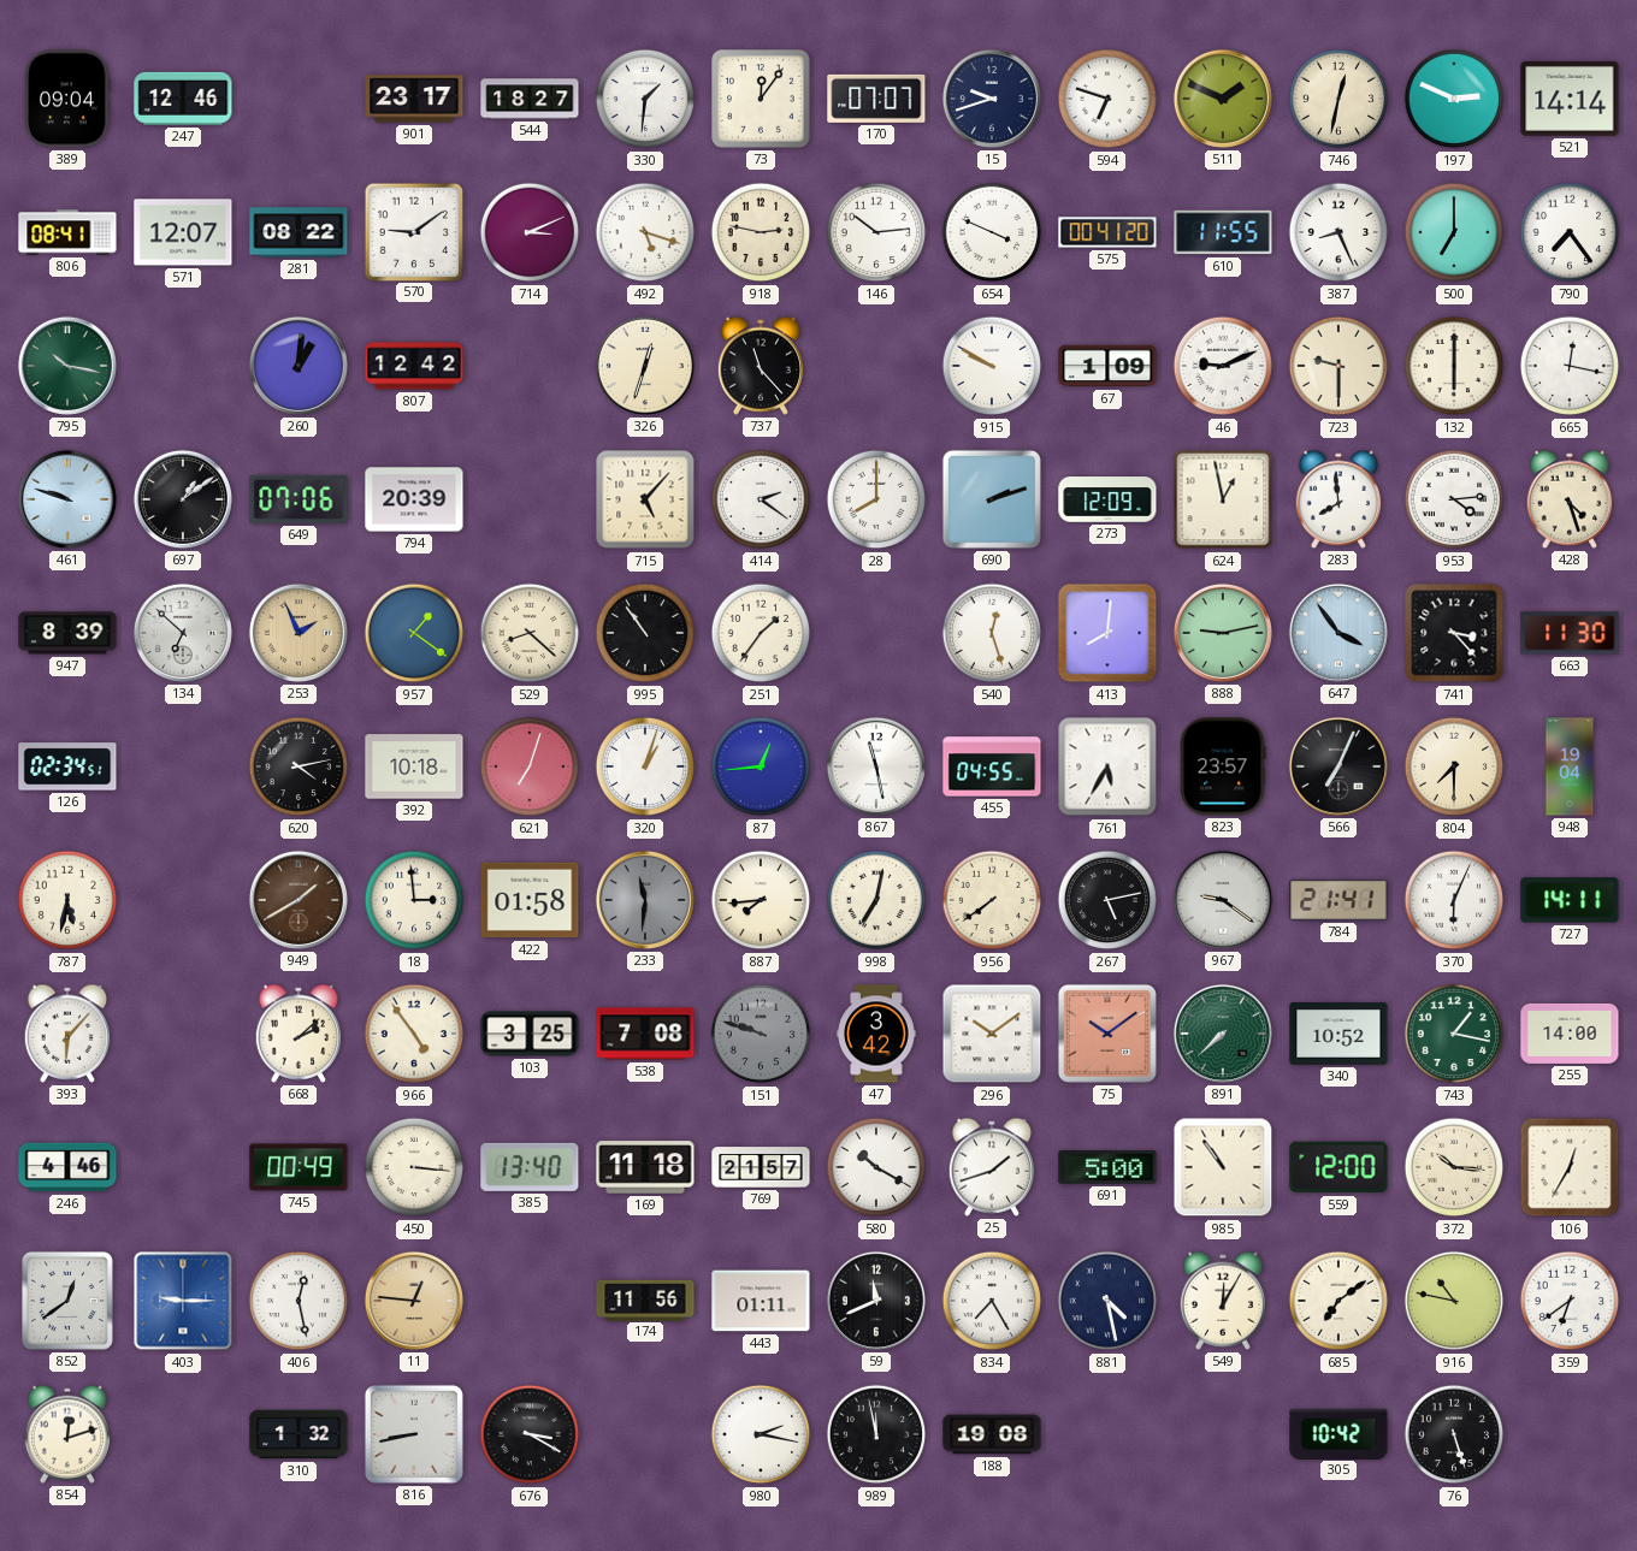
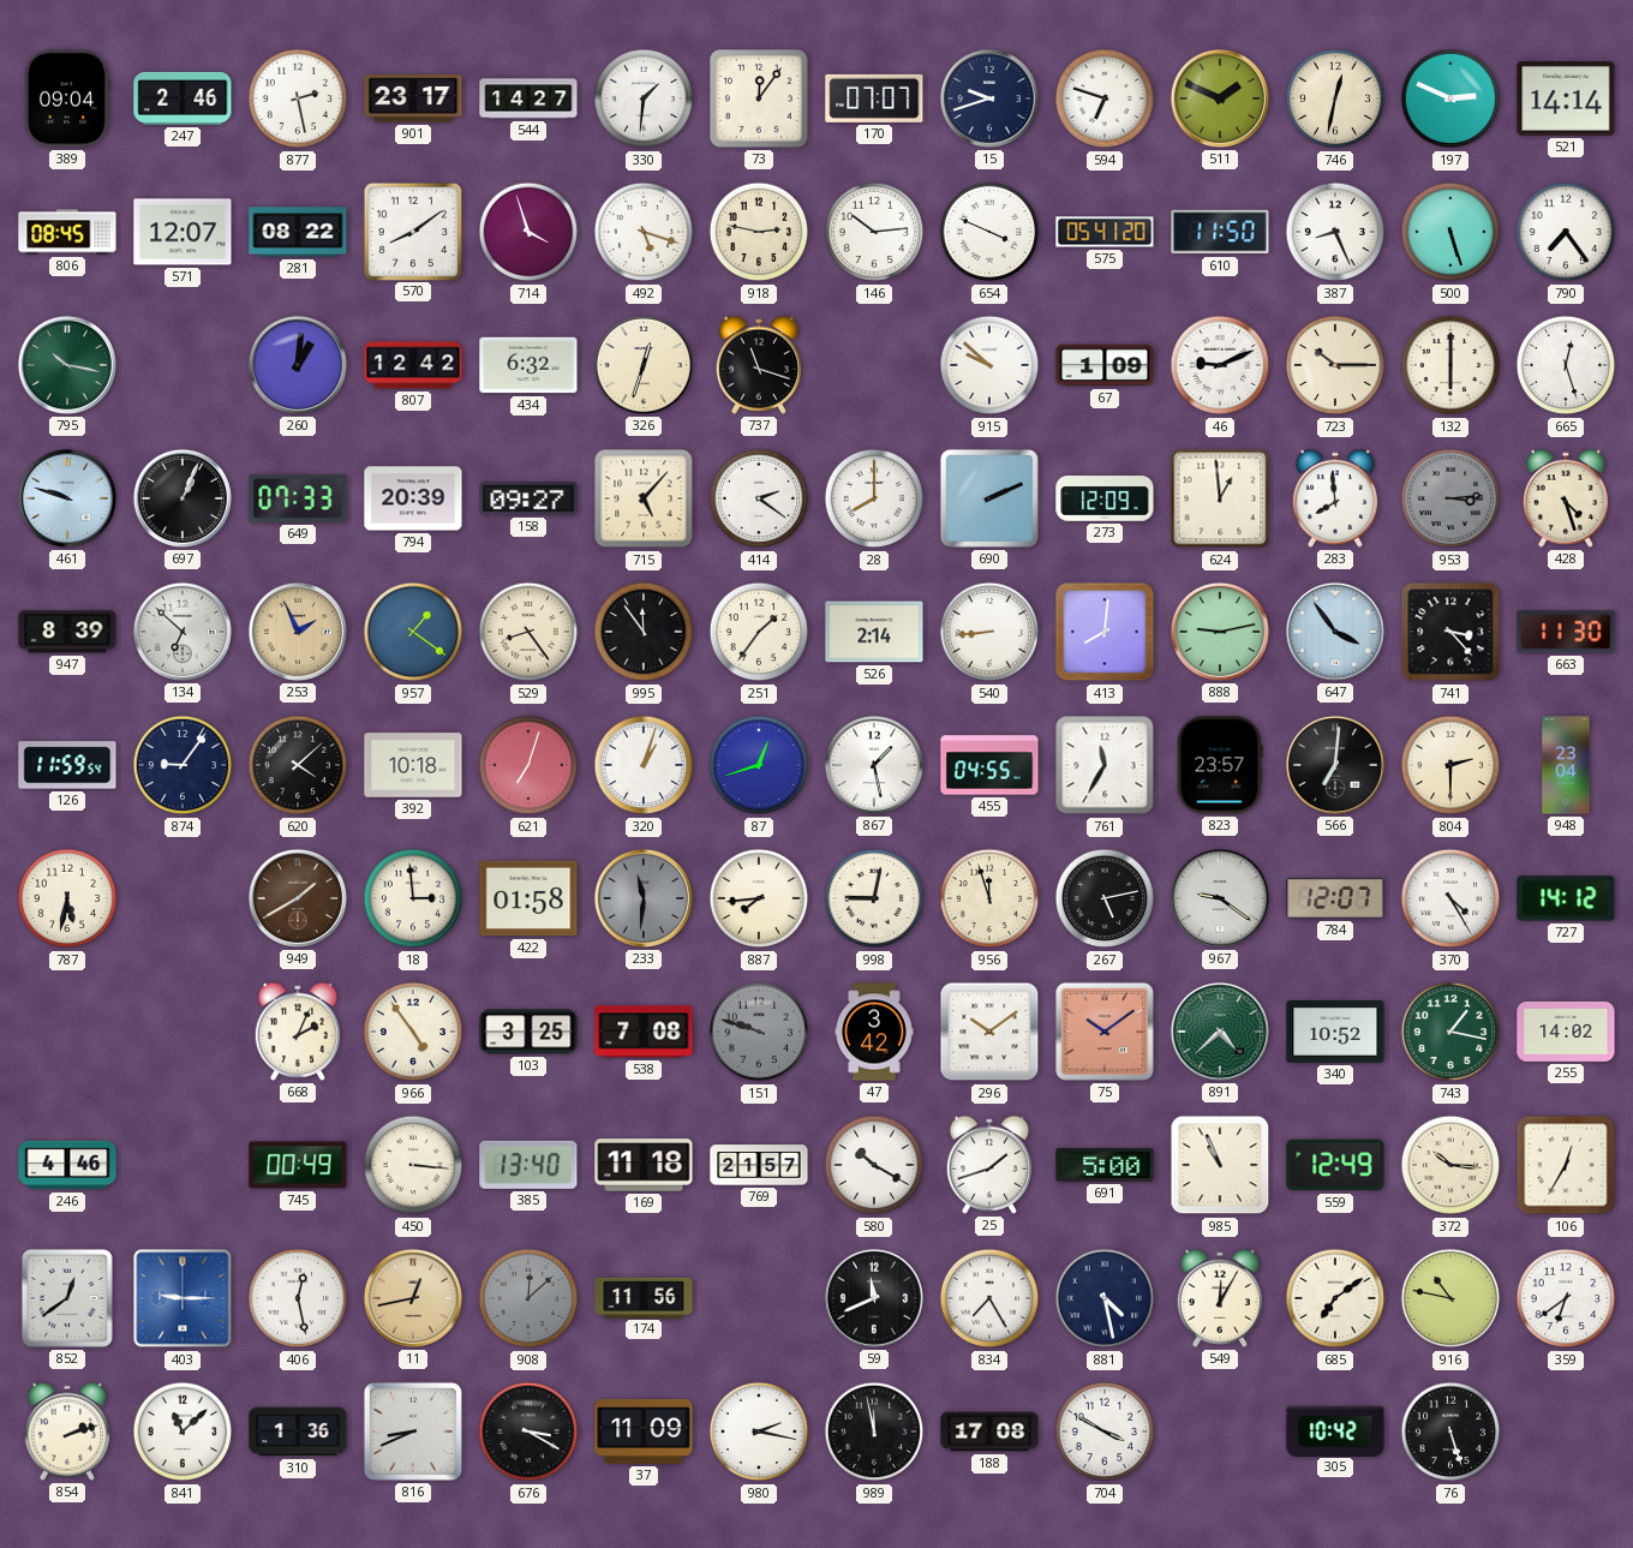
247: 12:46 -> 2:46 (183, 98)
877: none -> 2:28 (298, 98)
544: 18:27 -> 14:27 (528, 98)
806: 08:41 -> 08:45 (67, 232)
570: 9:09 -> 8:09 (412, 231)
714: 3:11 -> 3:57 (528, 232)
575: 00:41 -> 05:41 (1105, 232)
610: 11:55 -> 11:50 (1220, 232)
500: 7:00 -> 5:27 (1450, 232)
434: none -> 6:32 (528, 365)
737: 11:23 -> 11:18 (759, 365)
915: 9:50 -> 9:52 (989, 365)
723: 9:30 -> 10:15 (1335, 365)
665: 12:17 -> 12:27 (1566, 365)
697: 1:09 -> 1:04 (183, 498)
649: 07:06 -> 07:33 (298, 498)
158: none -> 09:27 (528, 498)
690: 2:12 -> 2:11 (989, 498)
624: 12:58 -> 12:59 (1220, 498)
953: 4:14 -> 3:14 (1450, 498)
953 dial: white -> grey (1450, 498)
529: 8:22 -> 8:24 (528, 632)
995: 10:54 -> 11:54 (644, 632)
526: none -> 2:14 (874, 632)
540: 12:27 -> 8:44 (989, 632)
126: 02:34 -> 11:59 (67, 765)
874: none -> 9:06 (183, 765)
620: 4:13 -> 4:08 (298, 765)
87: 12:44 -> 12:42 (759, 765)
867: 11:28 -> 1:28 (874, 765)
761: 5:35 -> 11:35 (1105, 765)
566: 7:04 -> 7:01 (1335, 765)
804: 7:30 -> 2:30 (1450, 765)
948: 19:04 -> 23:04 (1566, 765)
998: 7:02 -> 9:02 (874, 898)
956: 7:39 -> 11:57 (989, 898)
784: 21:41 -> 12:07 (1335, 898)
370: 6:04 -> 4:25 (1450, 898)
727: 14:11 -> 14:12 (1566, 898)
393: 6:07 -> none (67, 1034)
668: 2:08 -> 2:04 (298, 1032)
891: 7:38 -> 4:38 (1220, 1032)
255: 14:00 -> 14:02 (1566, 1032)
985: 10:54 -> 10:56 (1220, 1165)
559: 12:00 -> 12:49 (1335, 1165)
11: 12:46 -> 12:43 (413, 1298)
908: none -> 12:08 (528, 1298)
443: 01:11 -> none (761, 1301)
854: 12:12 -> 2:12 (67, 1432)
841: none -> 11:08 (183, 1432)
310: 1:32 -> 1:36 (298, 1432)
816: 8:43 -> 8:41 (413, 1432)
37: none -> 11:09 (644, 1433)
188: 19:08 -> 17:08 (989, 1432)
704: none -> 3:50 (1105, 1432)
